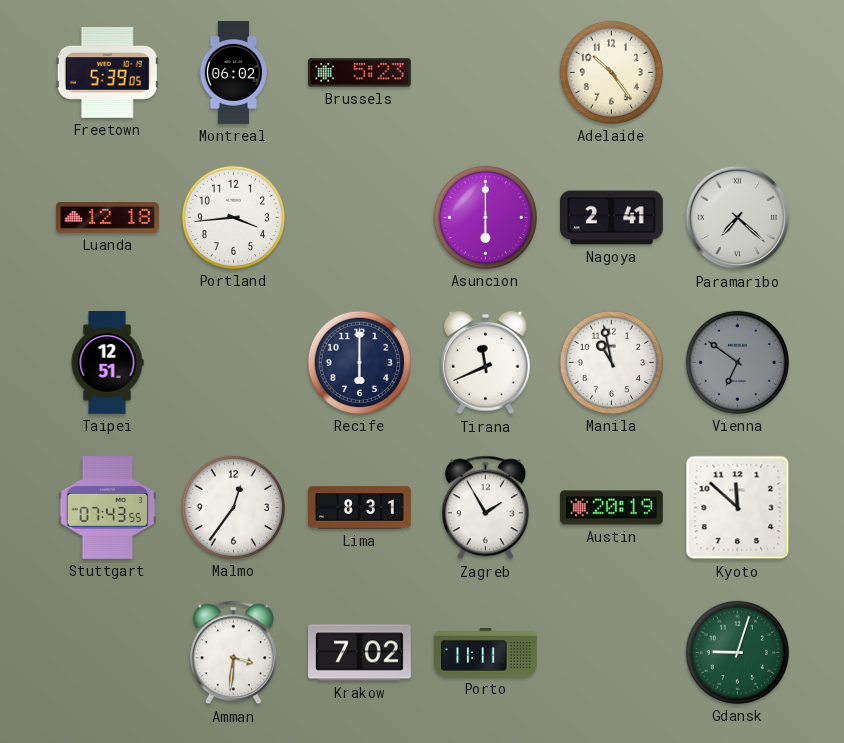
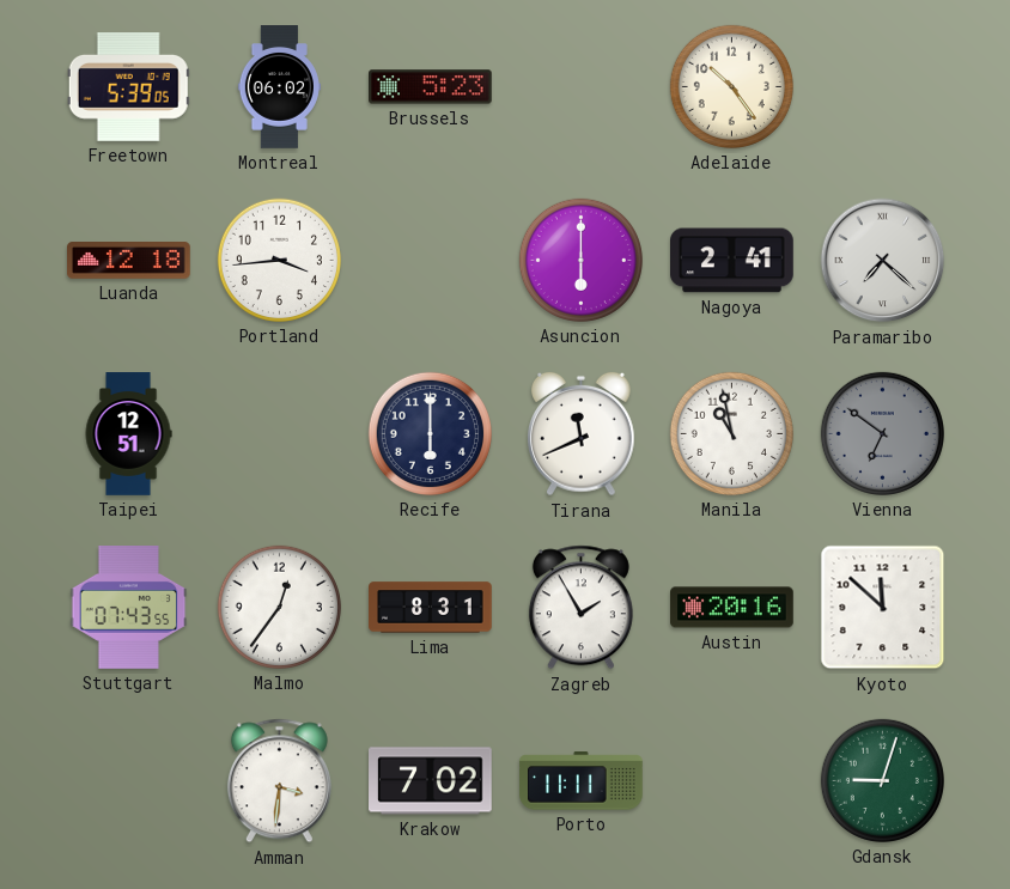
Austin: 20:19 -> 20:16 (732, 608)
